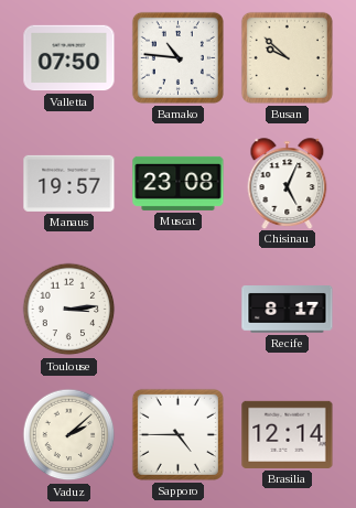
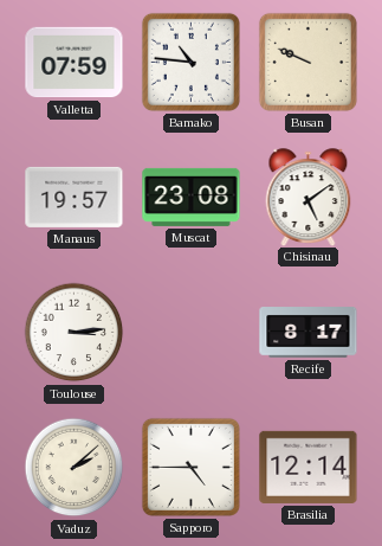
Valletta: 07:50 -> 07:59 (75, 63)
Busan: 9:52 -> 9:49 (307, 62)
Chisinau: 5:04 -> 5:09 (309, 197)
